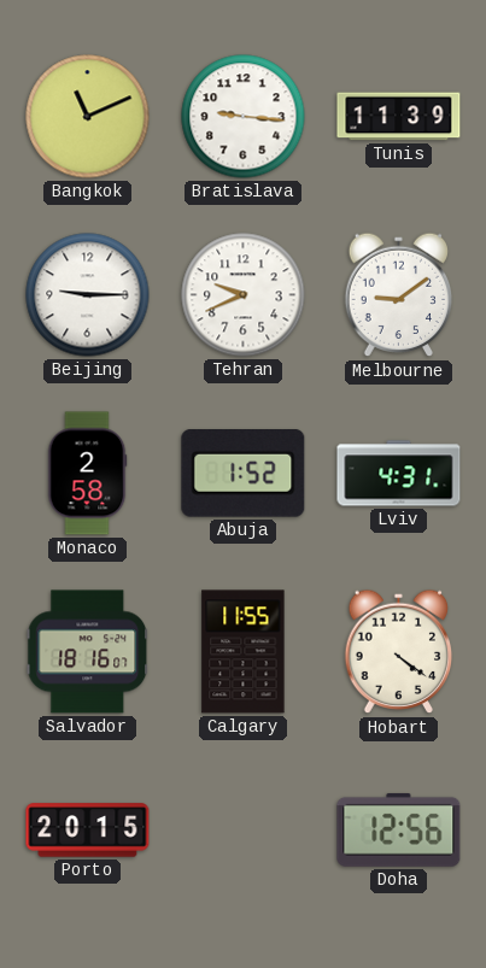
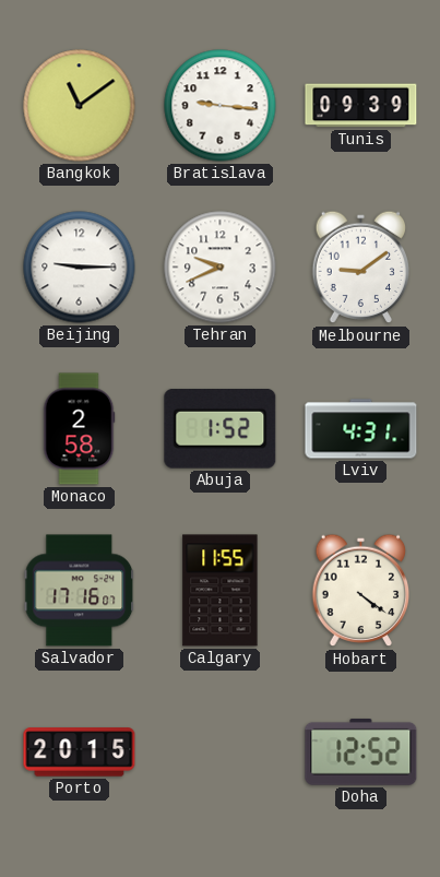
Bangkok: 11:11 -> 11:09 (80, 106)
Tunis: 11:39 -> 09:39 (361, 106)
Salvador: 18:16 -> 17:16 (80, 591)
Doha: 12:56 -> 12:52 (361, 751)
